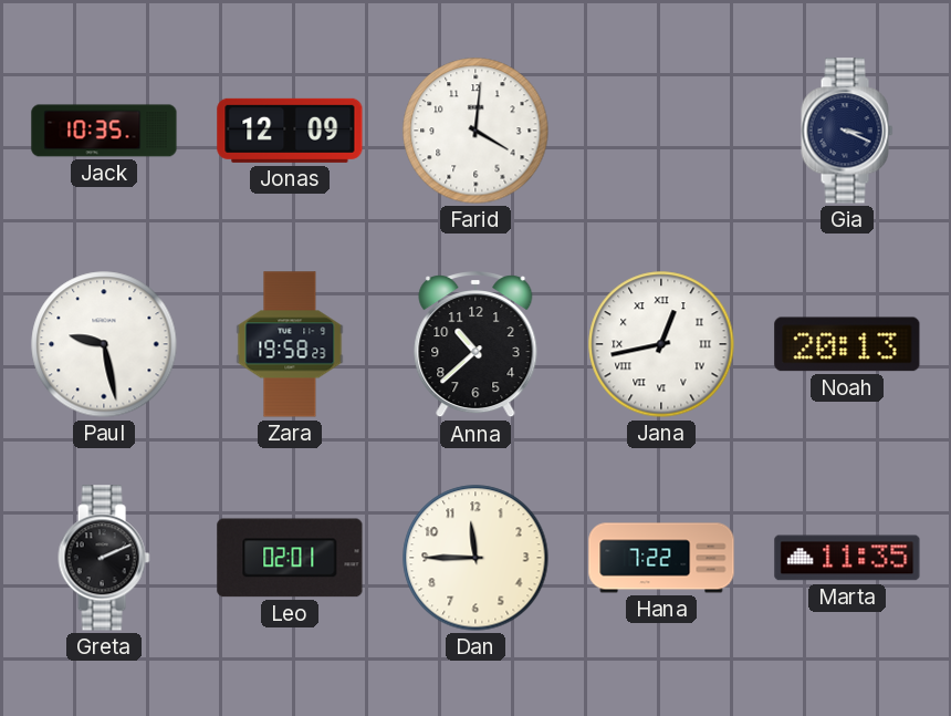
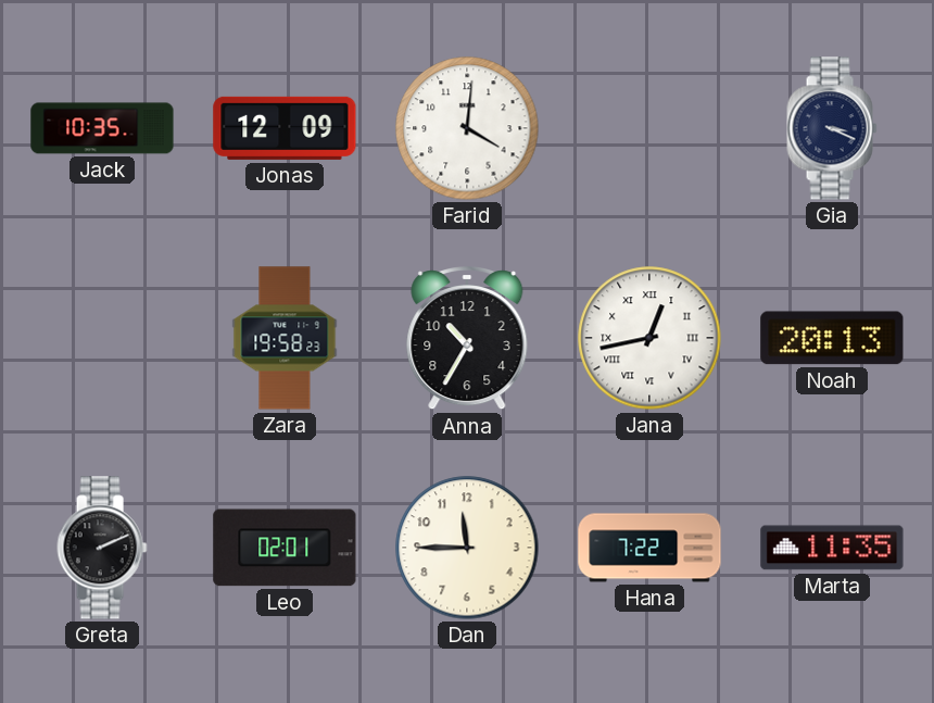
Paul: 9:28 -> none (104, 344)
Anna: 10:38 -> 10:35 (467, 339)
